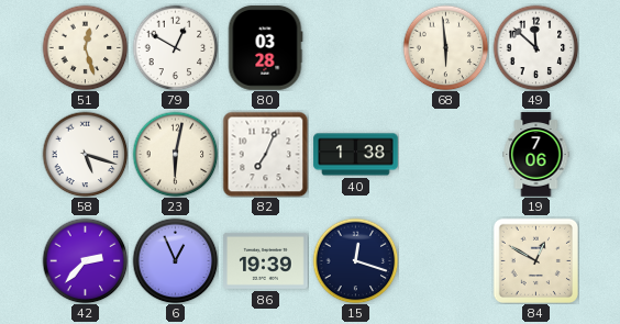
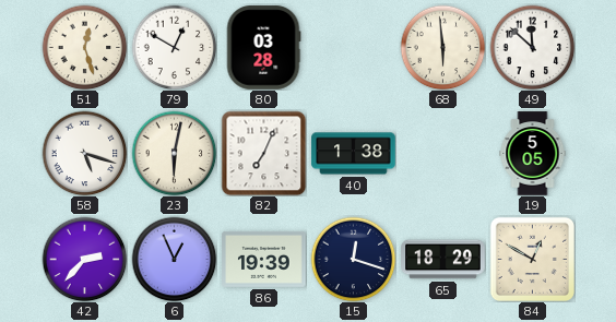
19: 7:06 -> 5:05 (533, 154)
65: none -> 18:29 (443, 260)
